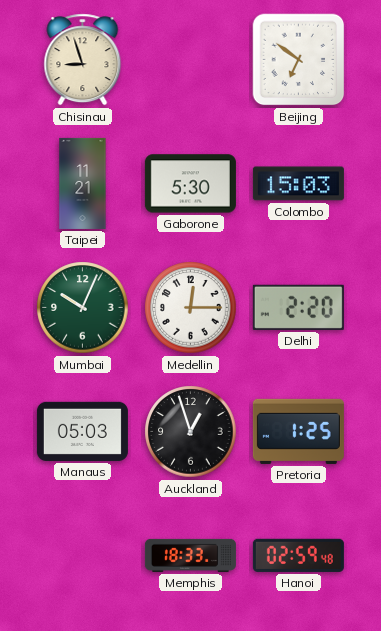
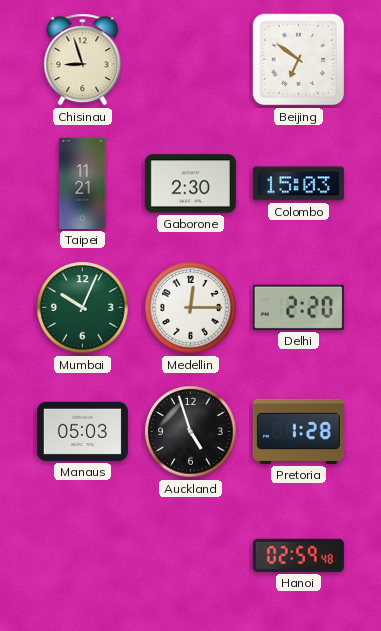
Gaborone: 5:30 -> 2:30 (190, 184)
Auckland: 12:57 -> 4:57 (191, 432)
Pretoria: 1:25 -> 1:28 (298, 431)
Memphis: 18:33 -> none (190, 555)
